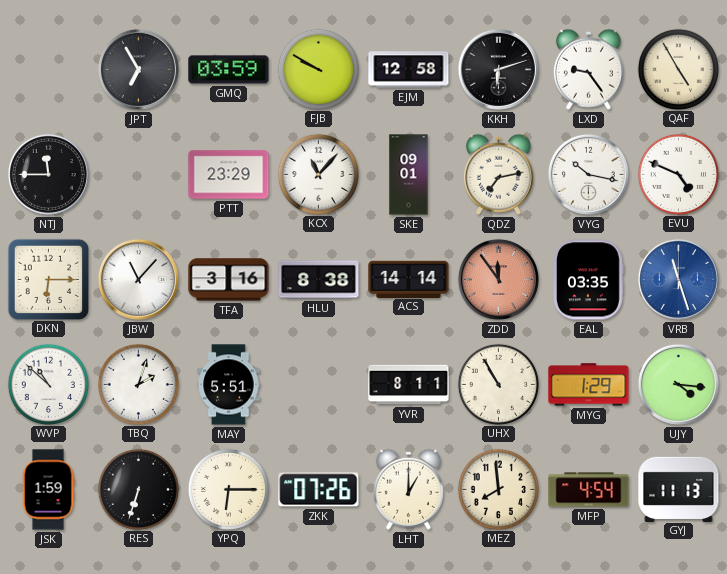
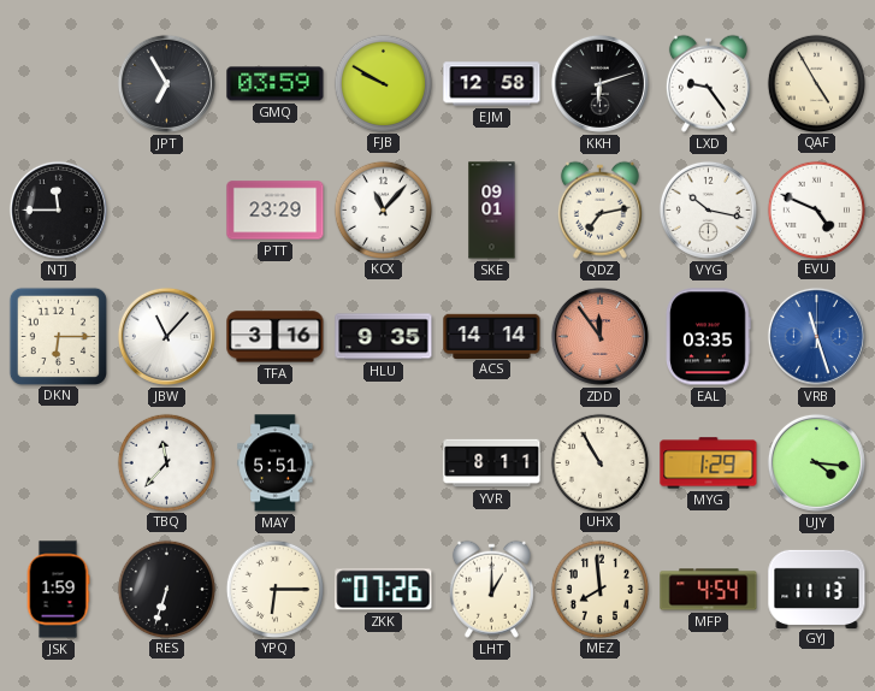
HLU: 8:38 -> 9:35 (384, 337)
WVP: 10:52 -> none (48, 384)
TBQ: 2:03 -> 11:37 (166, 462)
